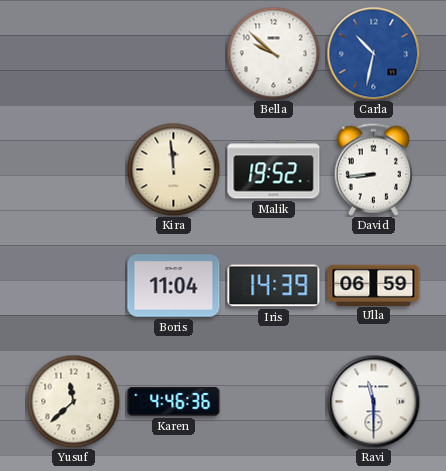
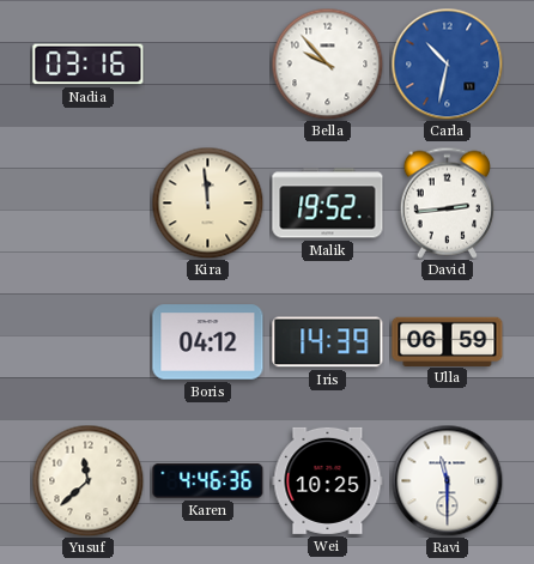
Nadia: none -> 03:16 (89, 65)
Bella: 9:52 -> 9:53 (327, 63)
David: 8:44 -> 2:44 (447, 202)
Boris: 11:04 -> 04:12 (208, 342)
Wei: none -> 10:25 (328, 480)
